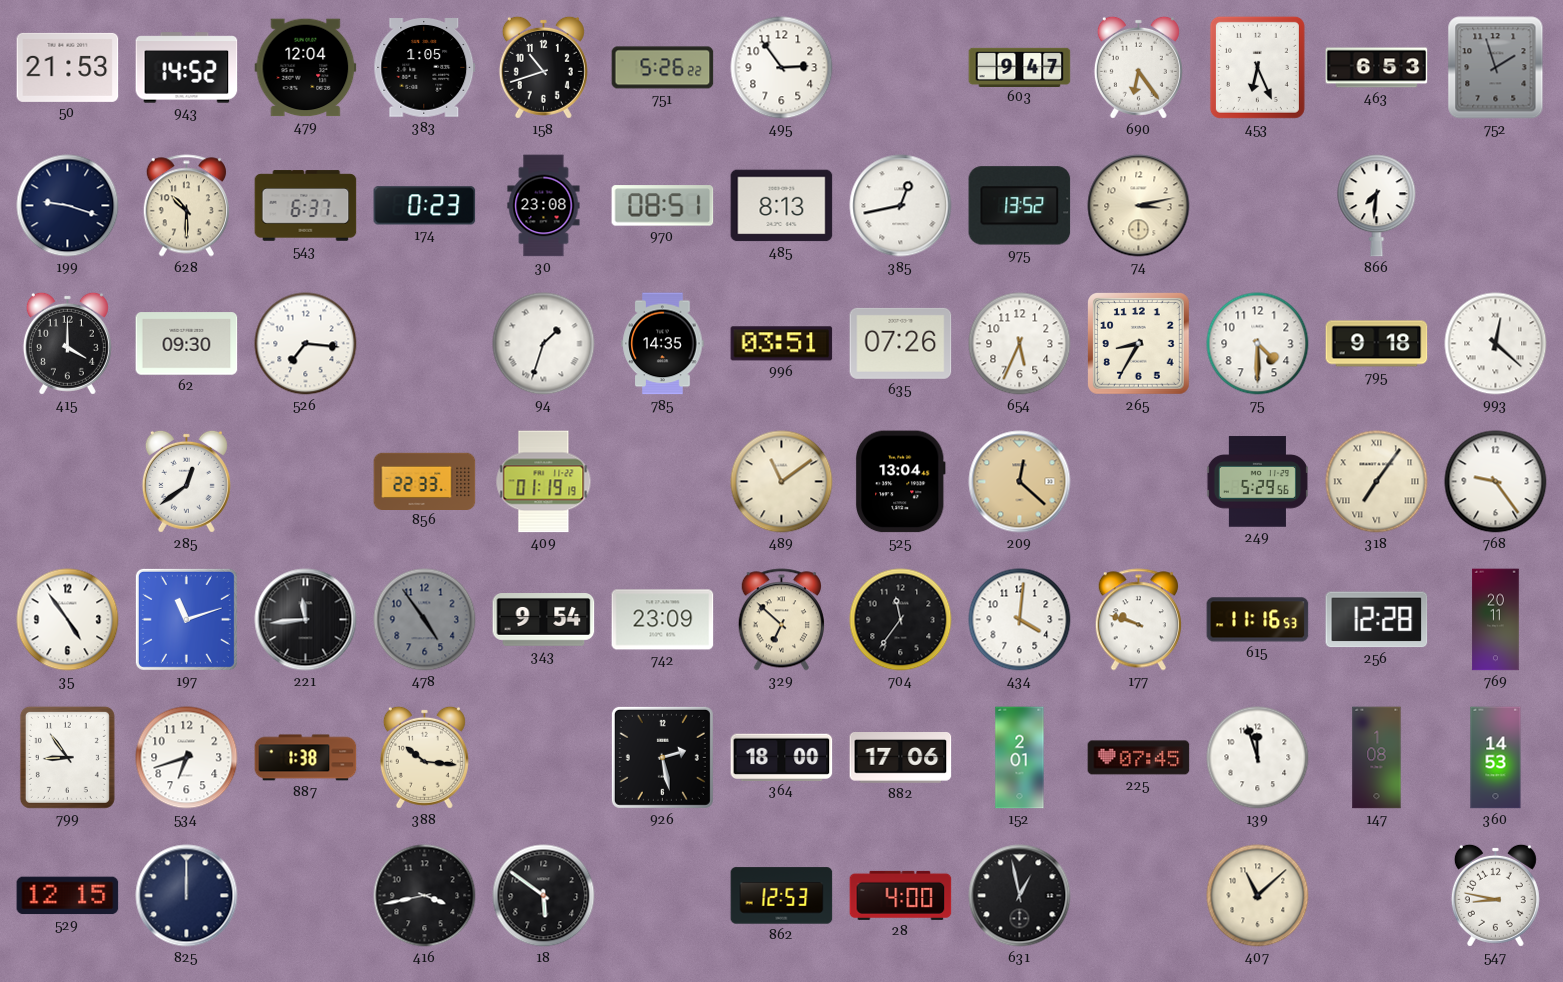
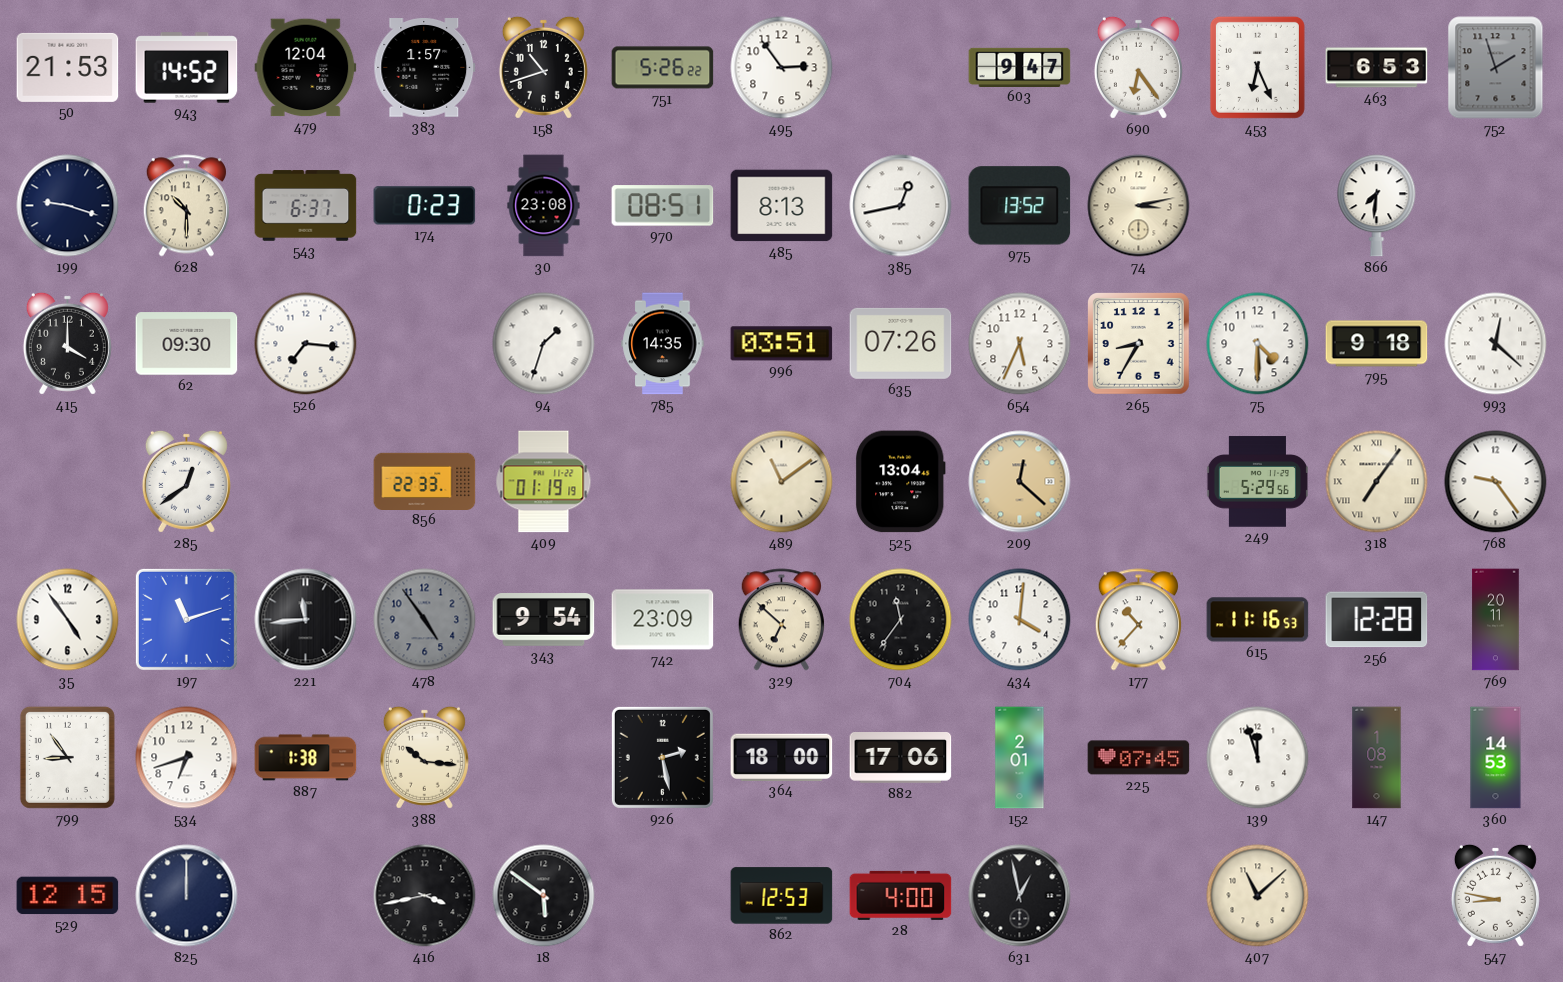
383: 1:05 -> 1:57 (425, 68)
177: 9:48 -> 10:37 (1138, 620)
